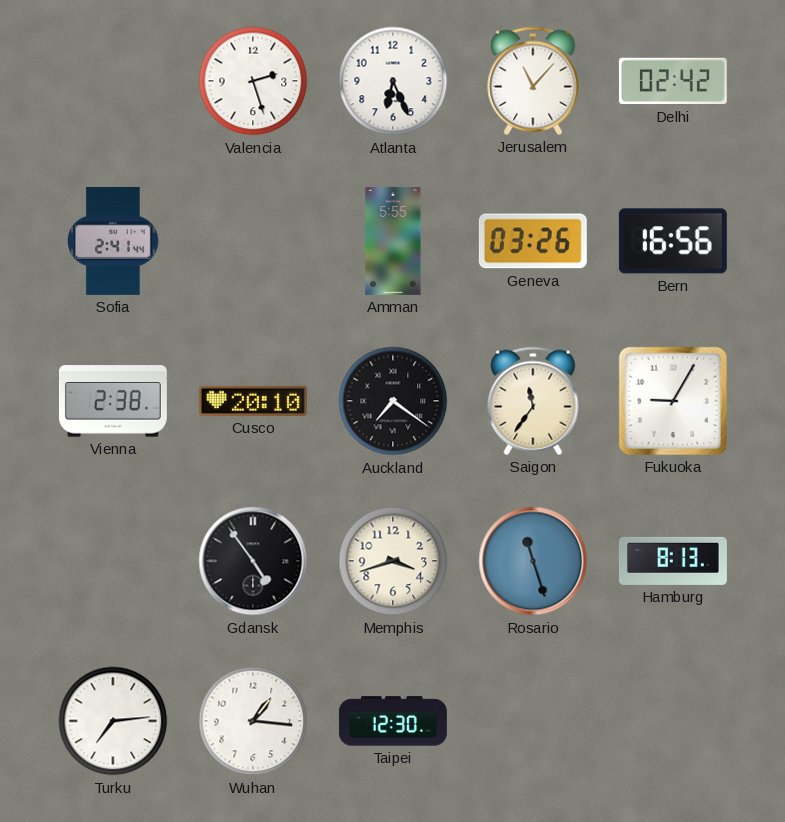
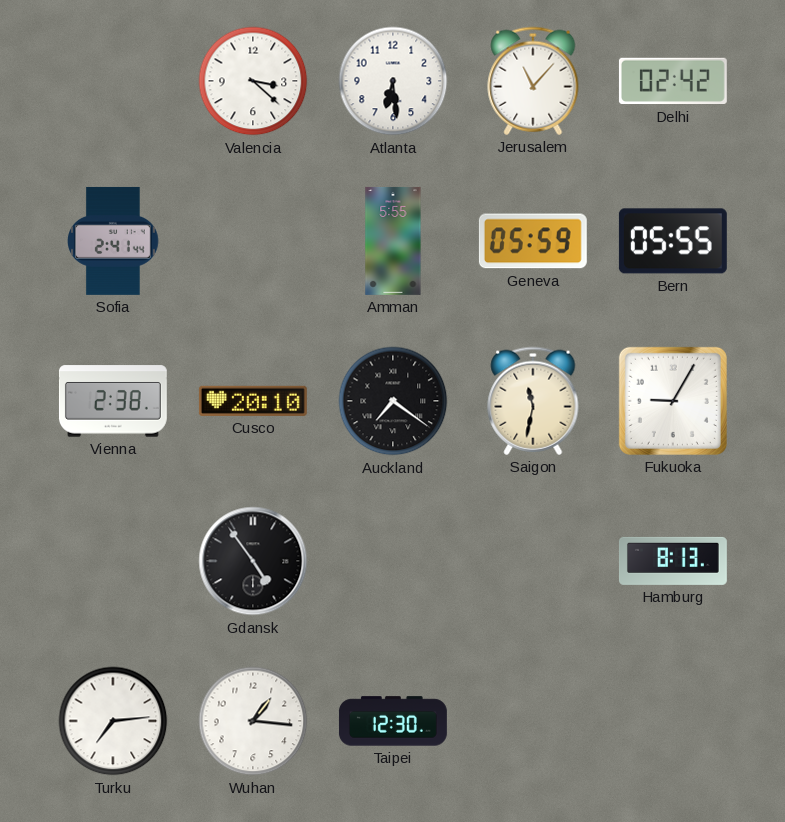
Valencia: 2:27 -> 3:22 (253, 81)
Atlanta: 6:26 -> 6:29 (393, 81)
Geneva: 03:26 -> 05:59 (533, 241)
Bern: 16:56 -> 05:55 (673, 241)
Saigon: 11:36 -> 11:32 (533, 401)
Memphis: 3:42 -> none (393, 561)
Rosario: 11:27 -> none (533, 561)
